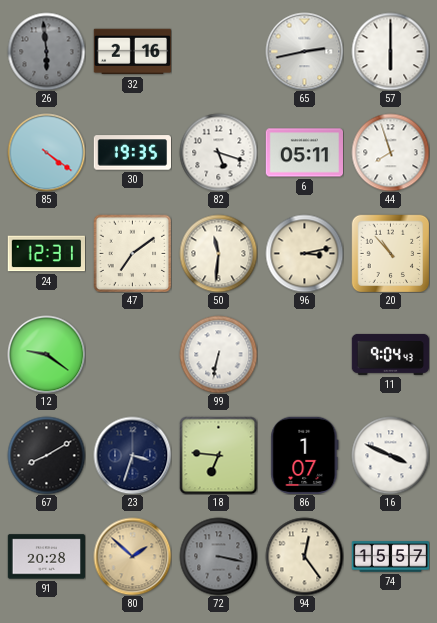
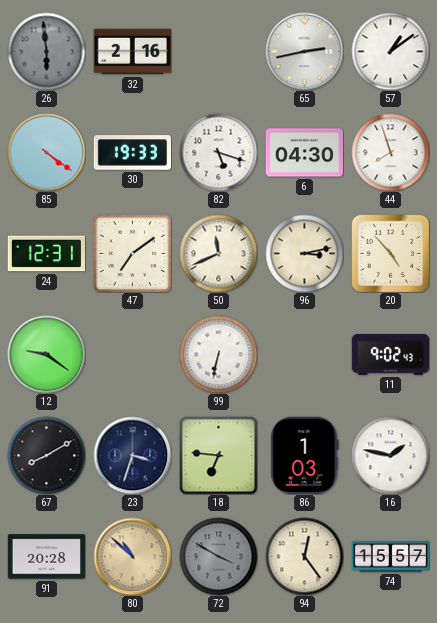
57: 6:00 -> 1:09 (390, 51)
30: 19:35 -> 19:33 (132, 153)
6: 05:11 -> 04:30 (304, 153)
50: 11:31 -> 11:41 (218, 253)
20: 10:53 -> 4:53 (390, 253)
11: 9:04 -> 9:02 (390, 354)
86: 1:07 -> 1:03 (305, 455)
16: 3:49 -> 1:47 (390, 455)
80: 1:52 -> 10:52 (132, 556)
72: 3:17 -> 3:50 (218, 556)
